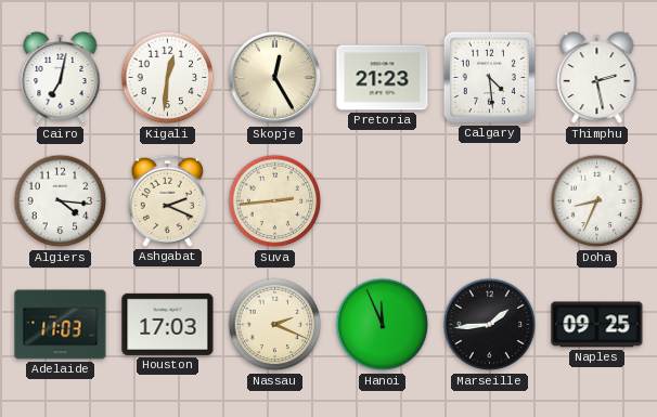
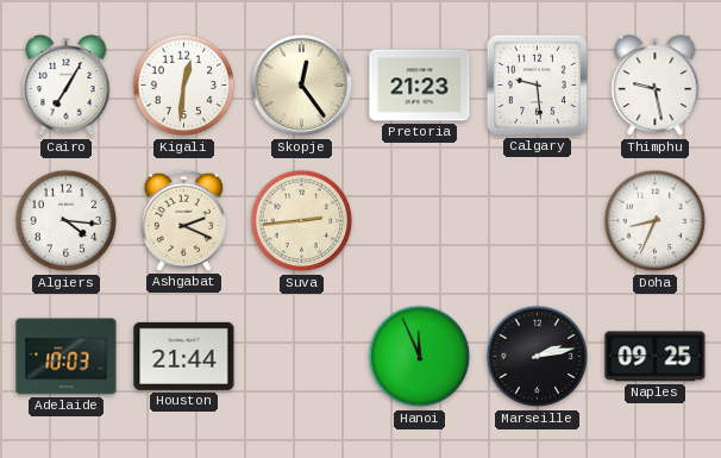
Cairo: 7:02 -> 7:05 (67, 86)
Skopje: 12:25 -> 12:24 (302, 86)
Calgary: 4:29 -> 9:29 (537, 84)
Thimphu: 2:28 -> 9:28 (656, 86)
Adelaide: 11:03 -> 10:03 (67, 357)
Houston: 17:03 -> 21:44 (184, 356)
Nassau: 2:19 -> none (275, 325)
Marseille: 1:44 -> 2:13 (538, 357)
